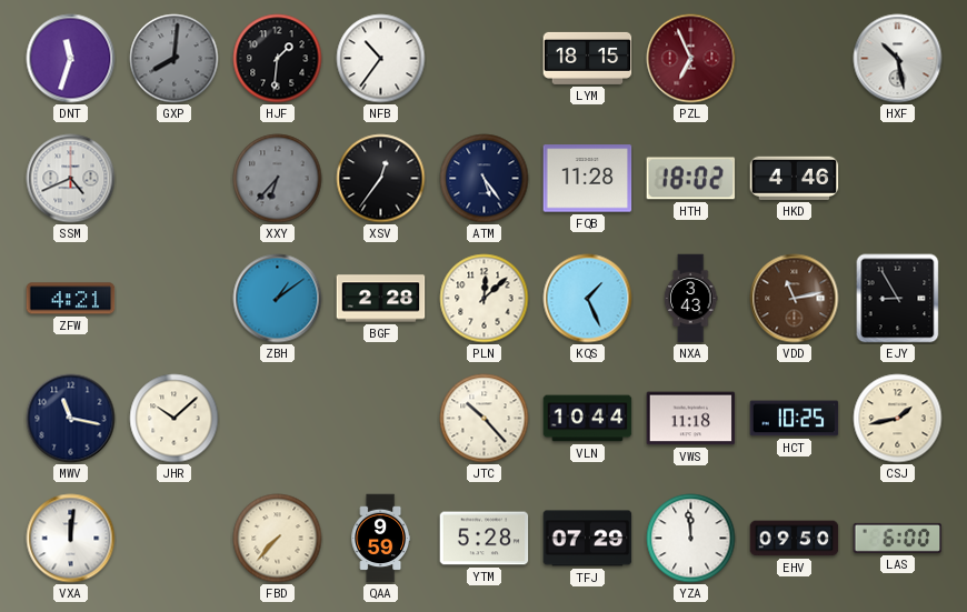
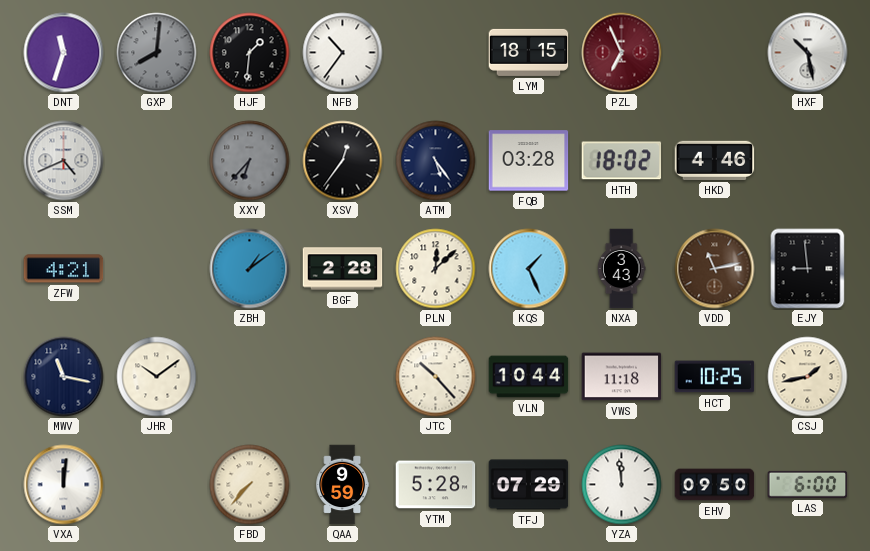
FQB: 11:28 -> 03:28 (529, 161)
EJY: 8:55 -> 8:59 (808, 269)
JHR: 10:08 -> 10:09 (157, 377)
